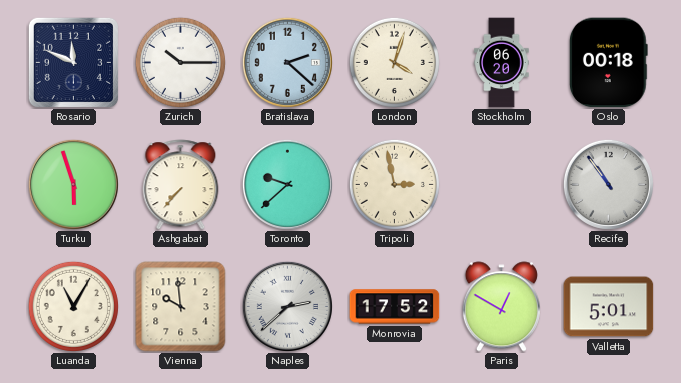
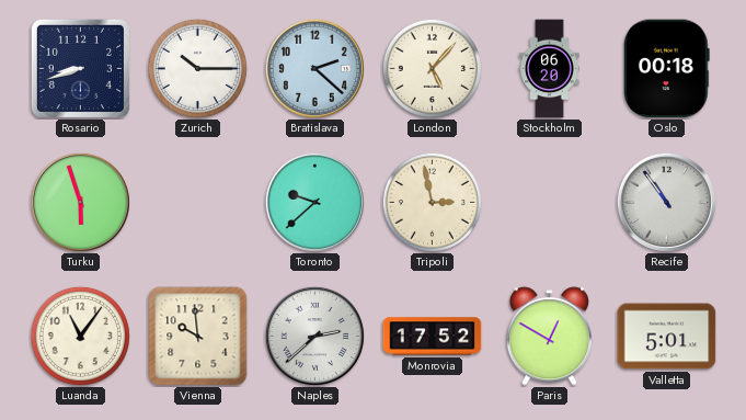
Rosario: 11:49 -> 8:42 (80, 68)
London: 4:03 -> 5:07 (432, 68)
Ashgabat: 7:37 -> none (181, 185)
Luanda: 11:05 -> 11:06 (80, 336)
